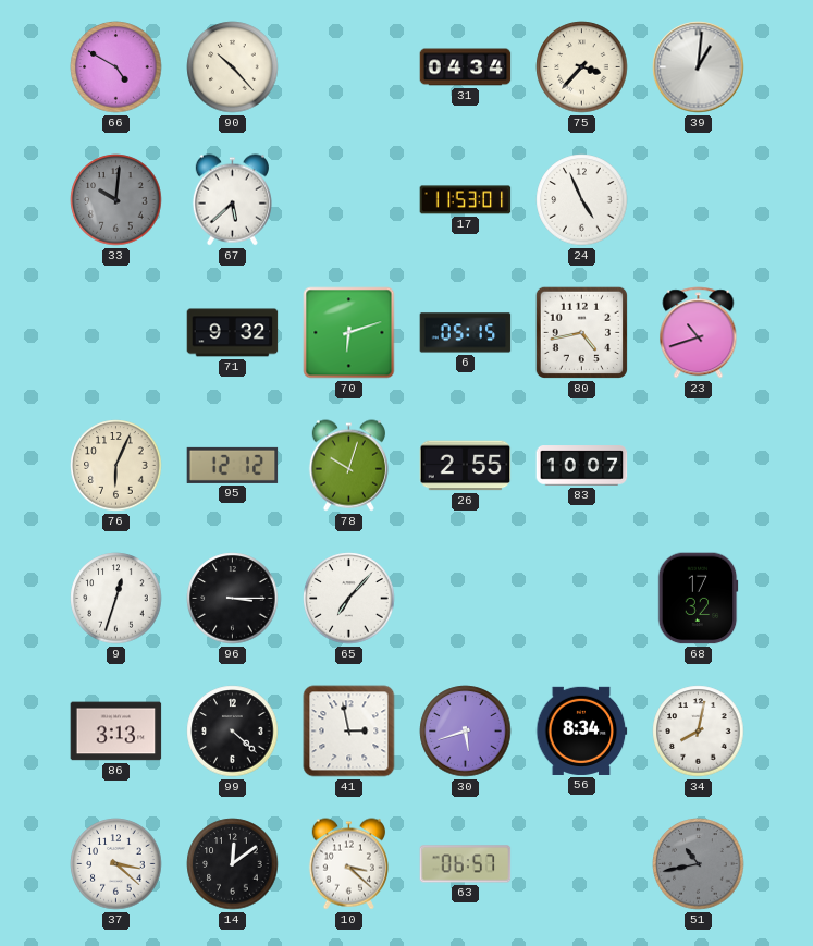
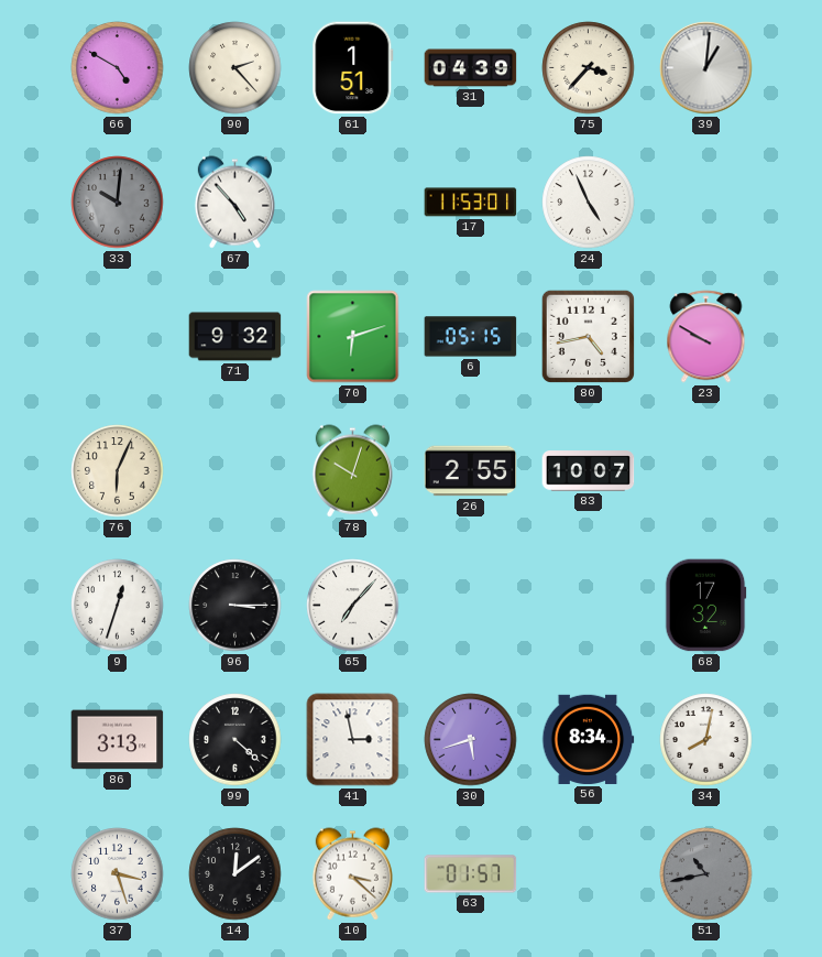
90: 10:23 -> 2:23 (235, 68)
61: none -> 1:51 (353, 68)
31: 04:34 -> 04:39 (471, 68)
67: 5:38 -> 4:53 (234, 203)
23: 10:42 -> 9:50 (706, 337)
95: 12:12 -> none (233, 465)
37: 3:22 -> 3:27 (118, 874)
63: 06:57 -> 01:57 (471, 874)
